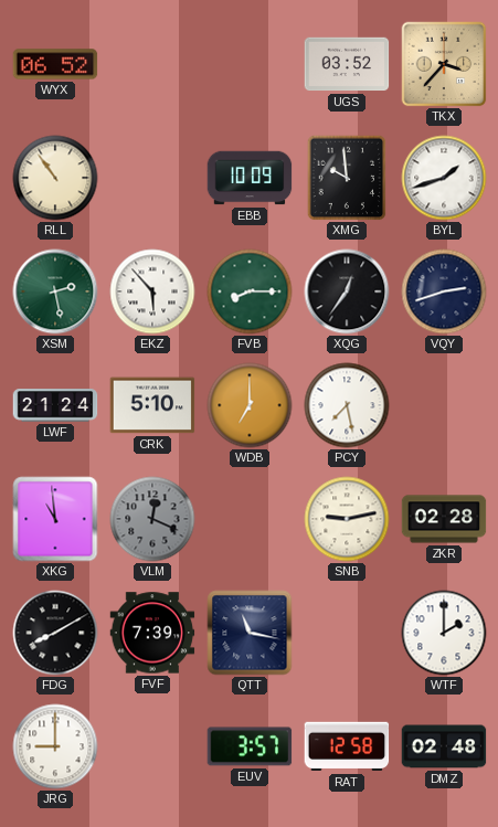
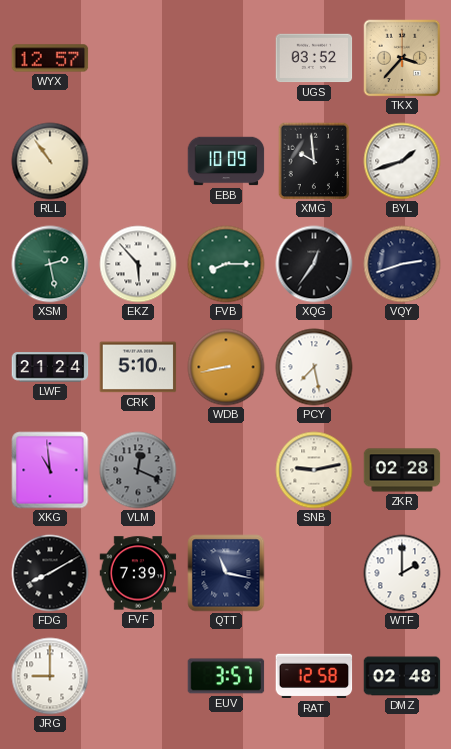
WYX: 06:52 -> 12:57 (50, 58)
WDB: 7:00 -> 8:43 (226, 367)
